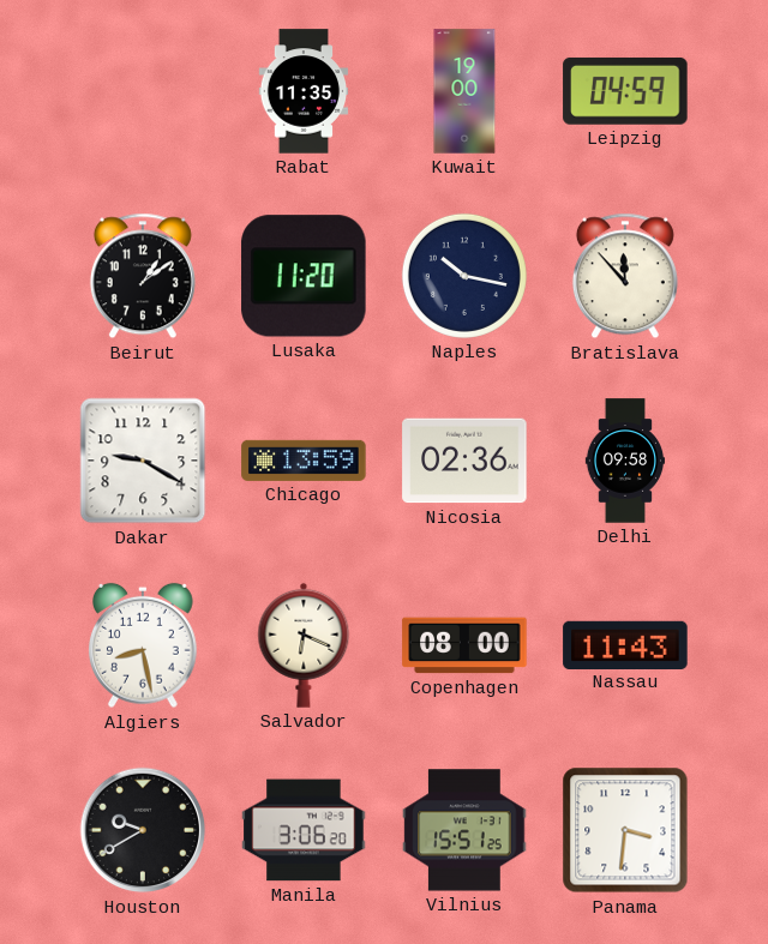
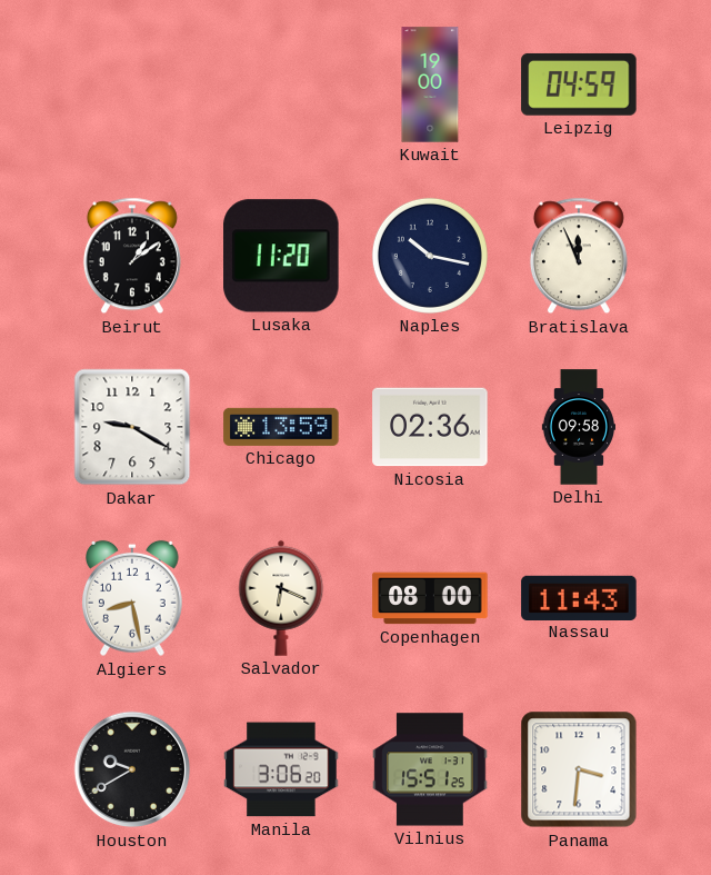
Rabat: 11:35 -> none (304, 91)
Bratislava: 11:53 -> 11:56 (579, 256)
